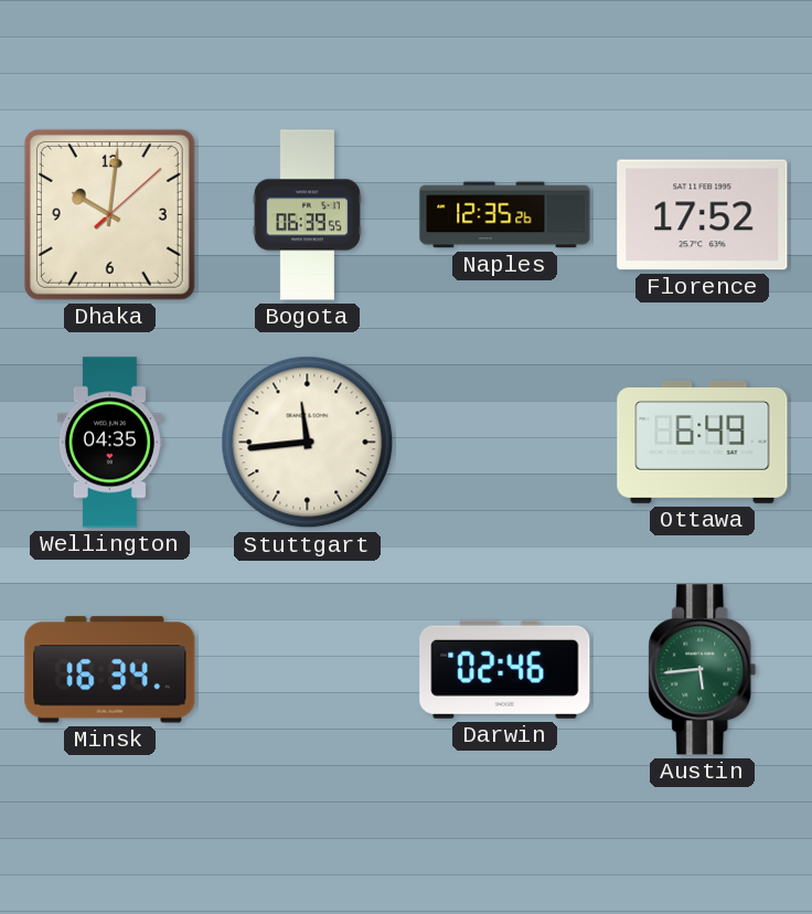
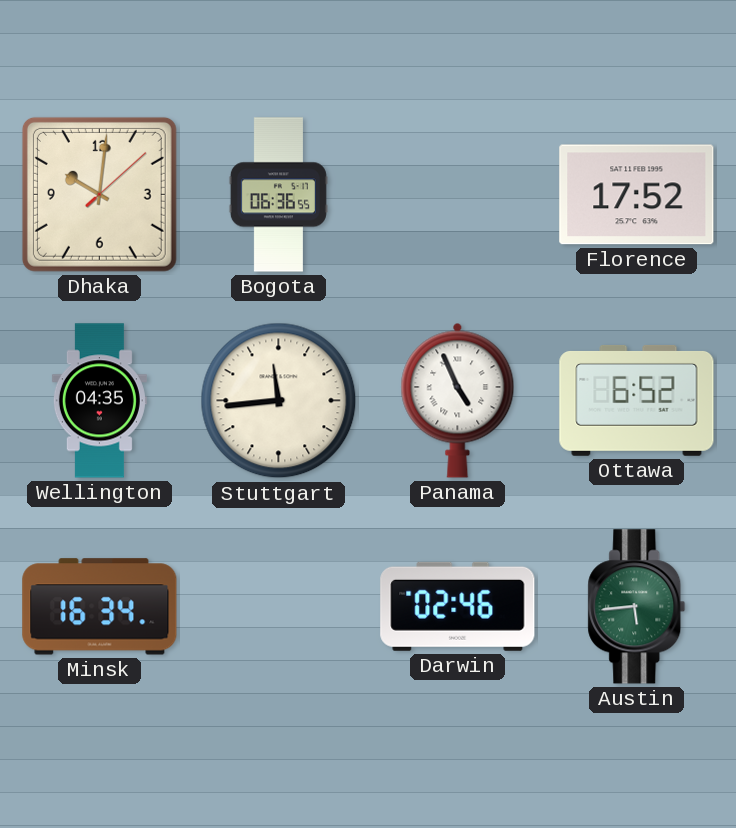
Bogota: 06:39 -> 06:36 (278, 195)
Naples: 12:35 -> none (505, 215)
Panama: none -> 4:56 (458, 400)
Ottawa: 6:49 -> 6:52 (637, 400)
